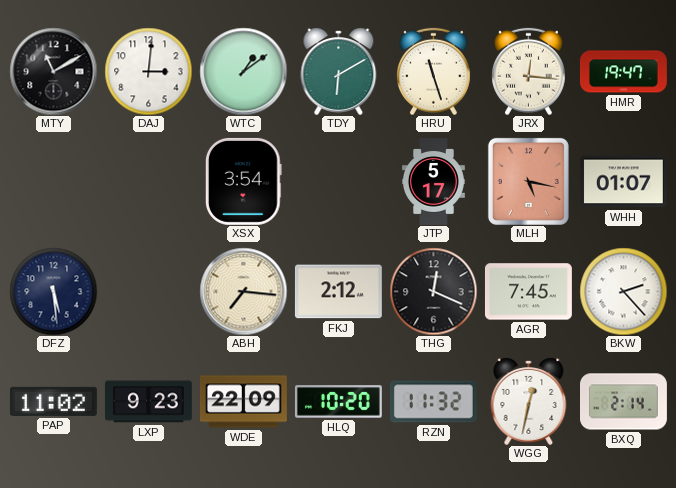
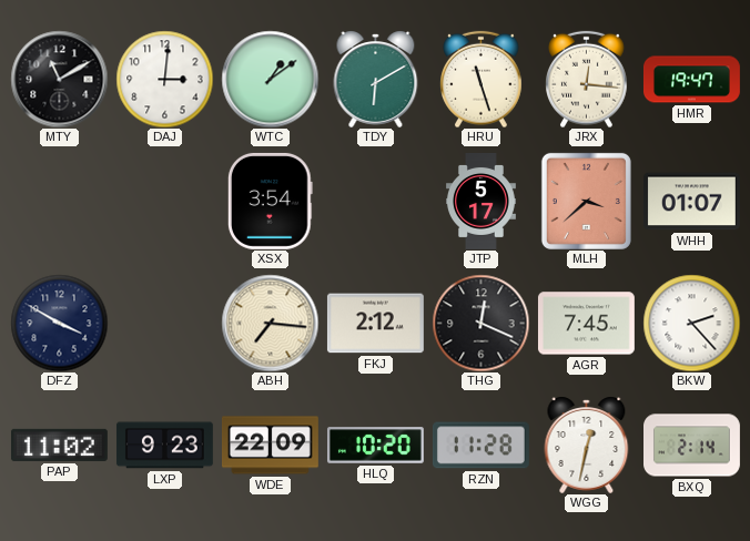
MLH: 5:17 -> 3:38 (586, 201)
DFZ: 5:29 -> 3:50 (59, 323)
RZN: 11:32 -> 11:28 (480, 446)
